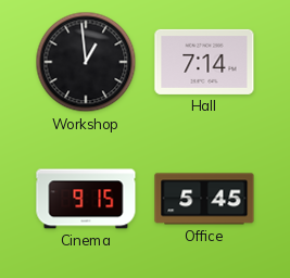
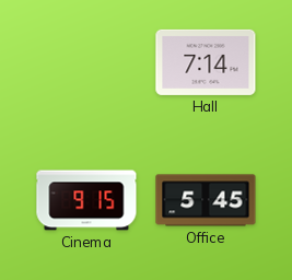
Workshop: 12:59 -> none (86, 62)
